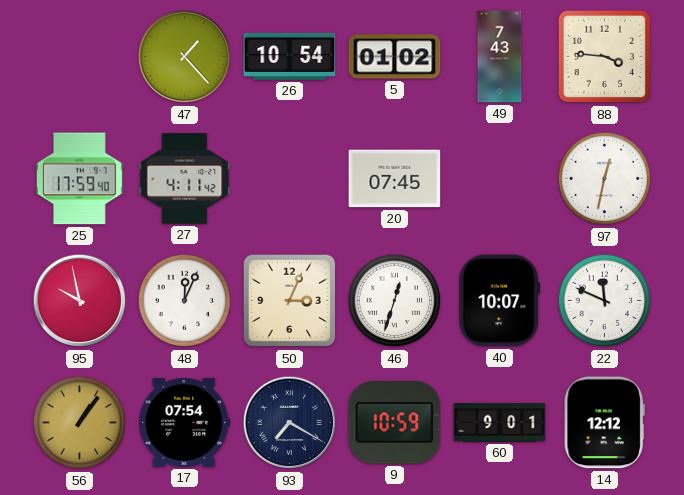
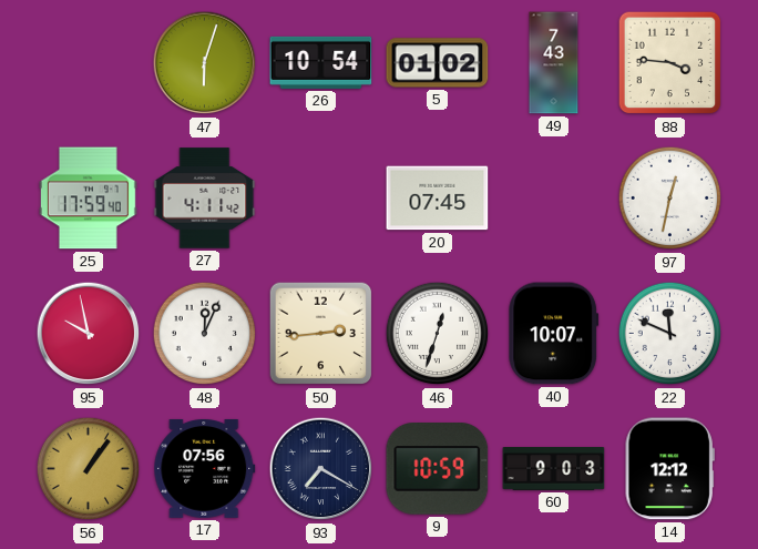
47: 1:23 -> 6:03 (205, 63)
50: 3:04 -> 2:44 (321, 334)
17: 07:54 -> 07:56 (205, 468)
60: 9:01 -> 9:03 (554, 469)
